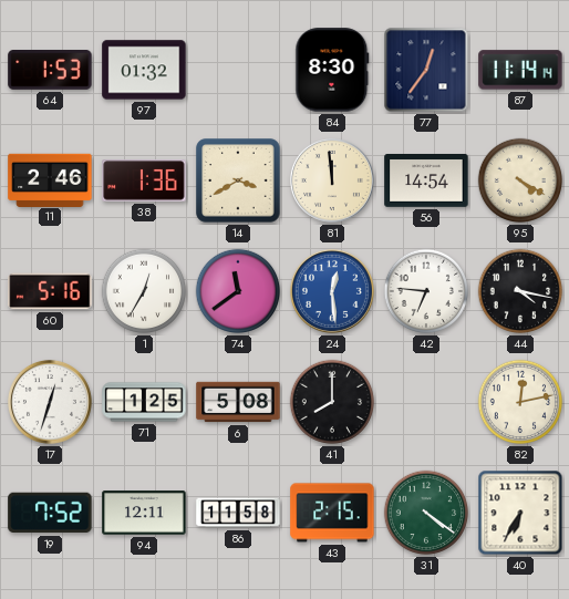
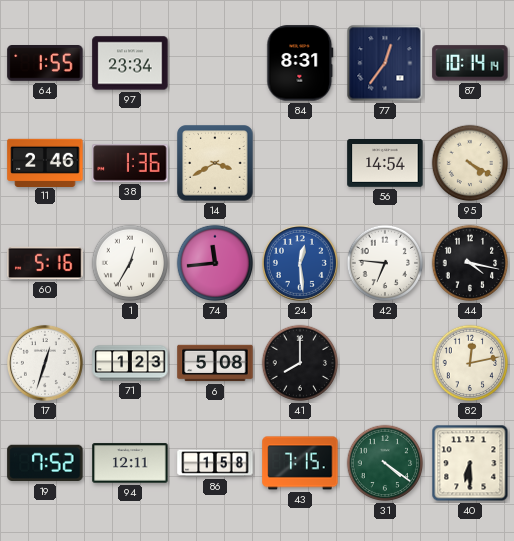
64: 1:53 -> 1:55 (45, 64)
97: 01:32 -> 23:34 (130, 63)
84: 8:30 -> 8:31 (300, 63)
87: 11:14 -> 10:14 (470, 63)
81: 11:59 -> none (332, 180)
74: 11:39 -> 11:44 (215, 263)
71: 1:25 -> 1:23 (130, 363)
86: 11:58 -> 1:58 (215, 463)
43: 2:15 -> 7:15 (300, 463)
40: 6:35 -> 6:30 (470, 463)
